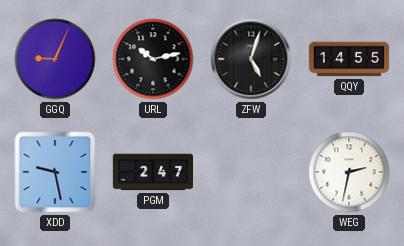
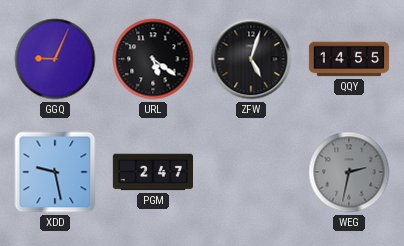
URL: 10:13 -> 5:21 (153, 59)
WEG dial: white -> grey (349, 172)
